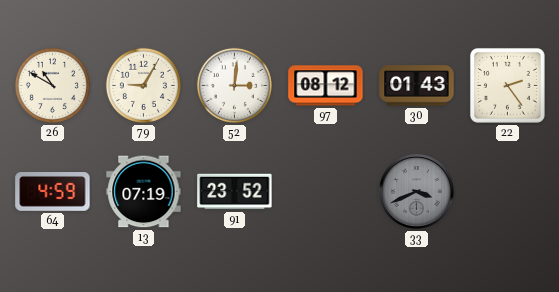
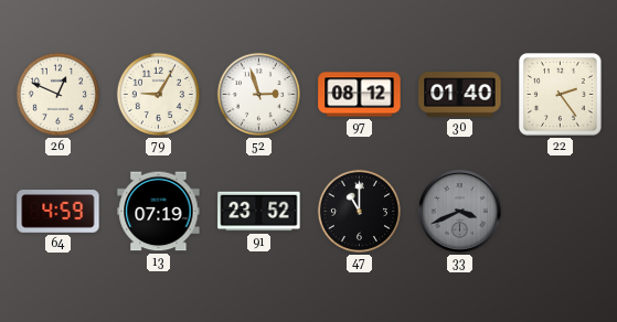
26: 10:50 -> 12:49 (57, 94)
52: 3:01 -> 2:57 (258, 94)
30: 01:43 -> 01:40 (460, 95)
47: none -> 11:00 (359, 211)
